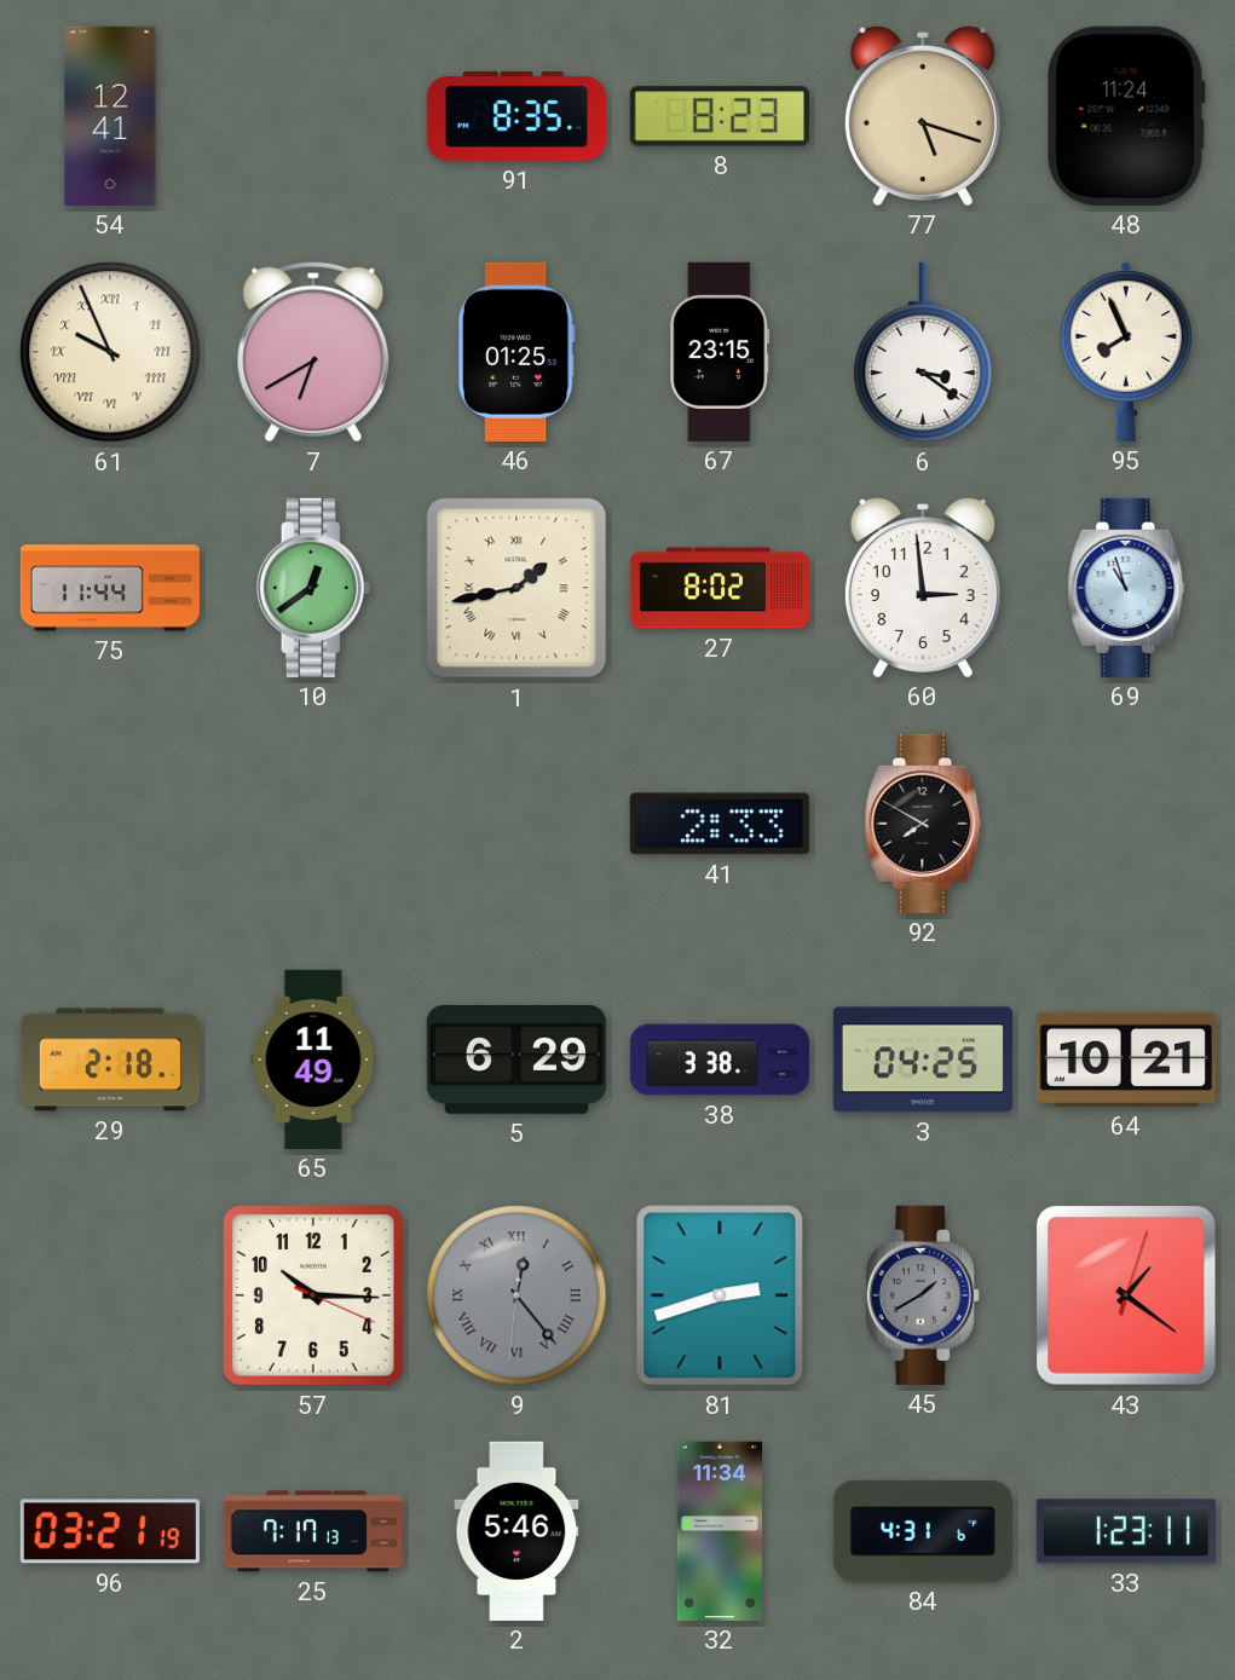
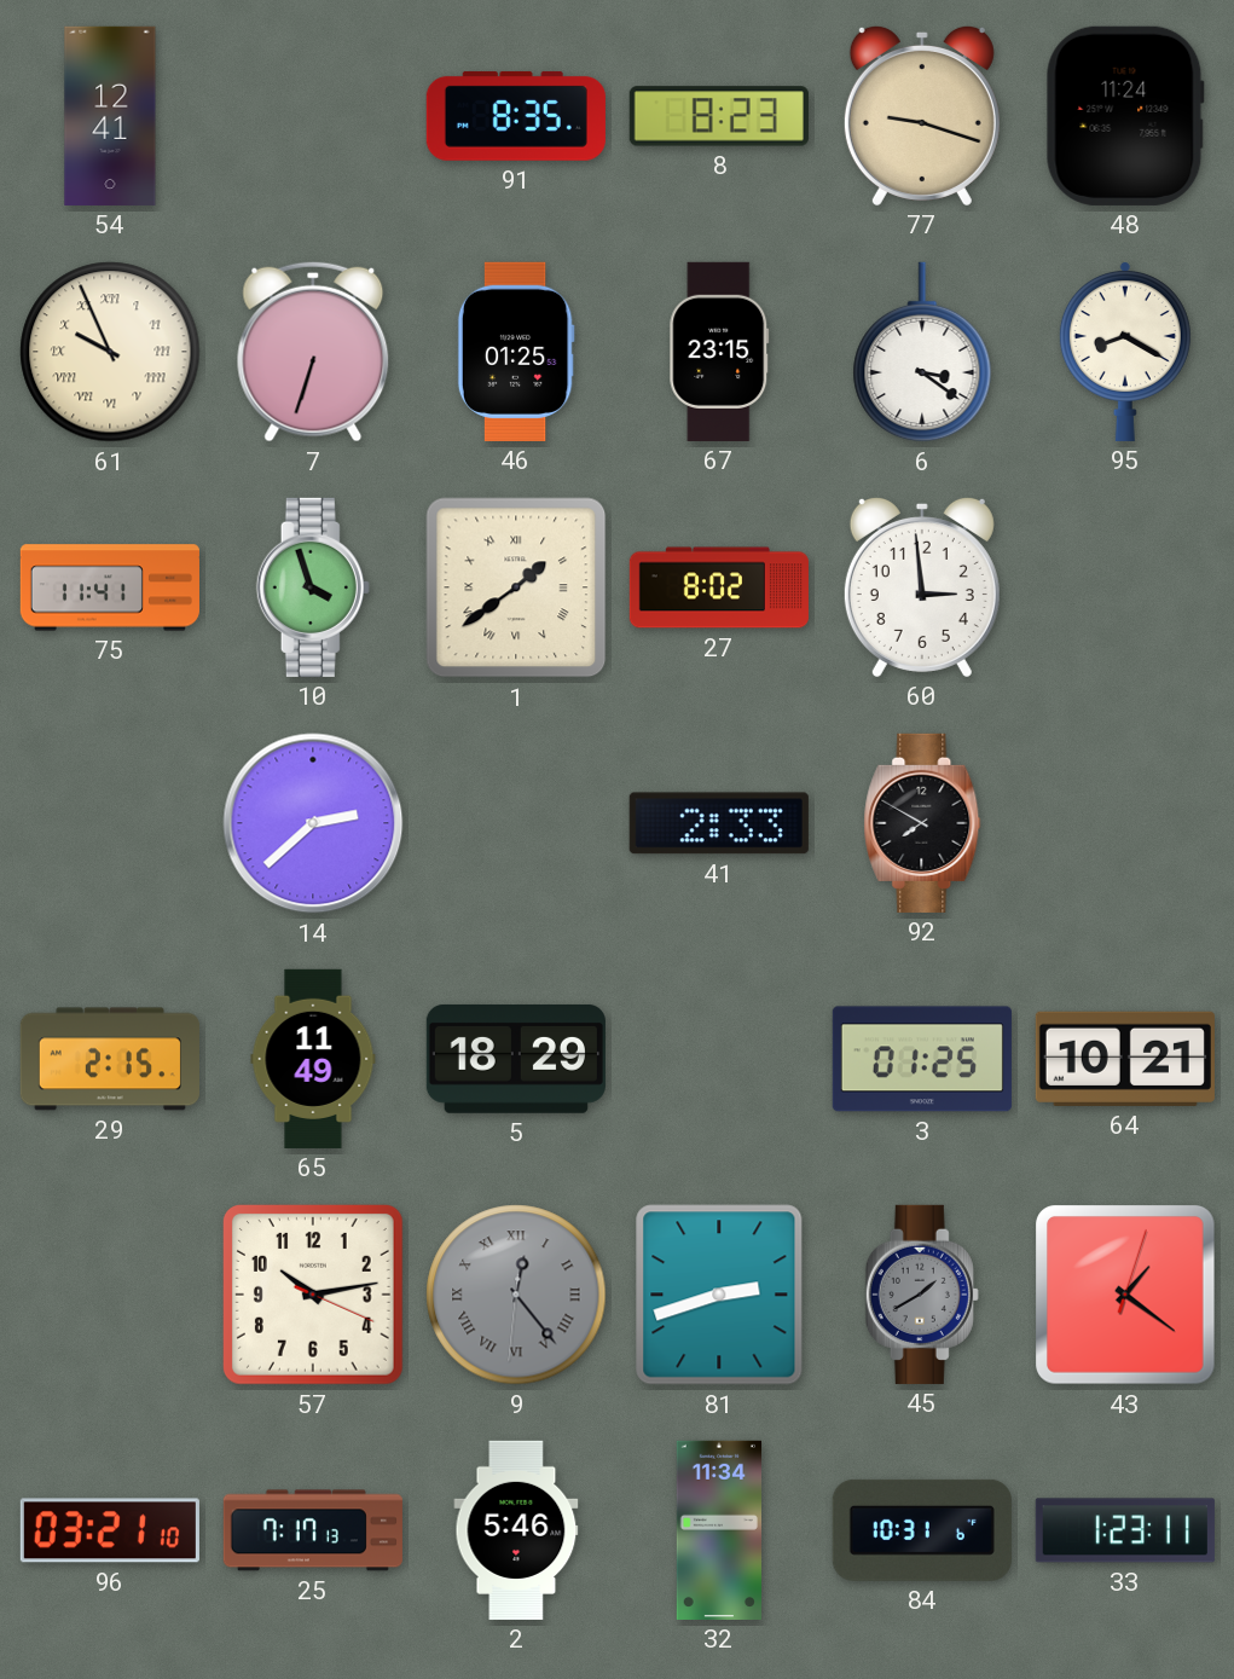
77: 5:18 -> 9:18 (922, 115)
7: 6:40 -> 6:33 (313, 352)
95: 7:56 -> 8:20 (1125, 352)
75: 11:44 -> 11:41 (109, 587)
10: 12:39 -> 3:57 (313, 587)
1: 1:43 -> 1:39 (516, 587)
69: 10:57 -> none (1126, 588)
14: none -> 2:38 (313, 823)
29: 2:18 -> 2:15 (110, 1059)
5: 6:29 -> 18:29 (516, 1059)
38: 3:38 -> none (719, 1060)
3: 04:25 -> 01:25 (922, 1059)
57: 10:15 -> 10:13 (313, 1295)
96: 03:21:19 -> 03:21:10 (110, 1530)
84: 4:31 -> 10:31 (922, 1530)
